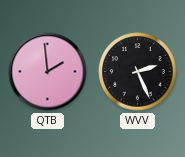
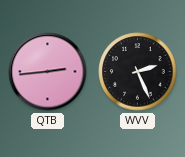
QTB: 1:59 -> 2:44 (48, 72)
